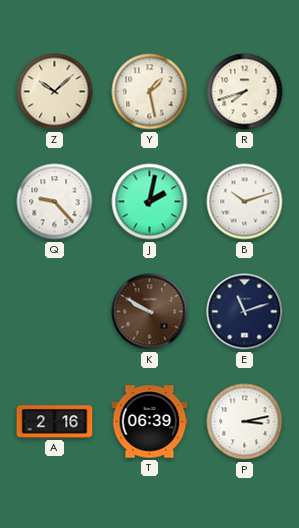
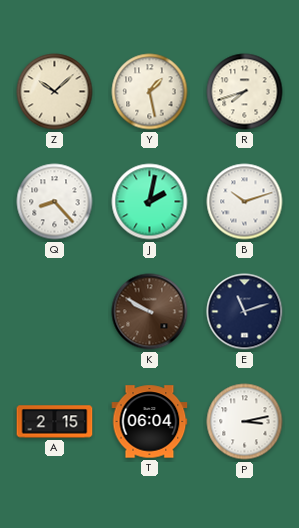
Q: 9:23 -> 8:23 (55, 202)
A: 2:16 -> 2:15 (55, 422)
T: 06:39 -> 06:04 (150, 422)
